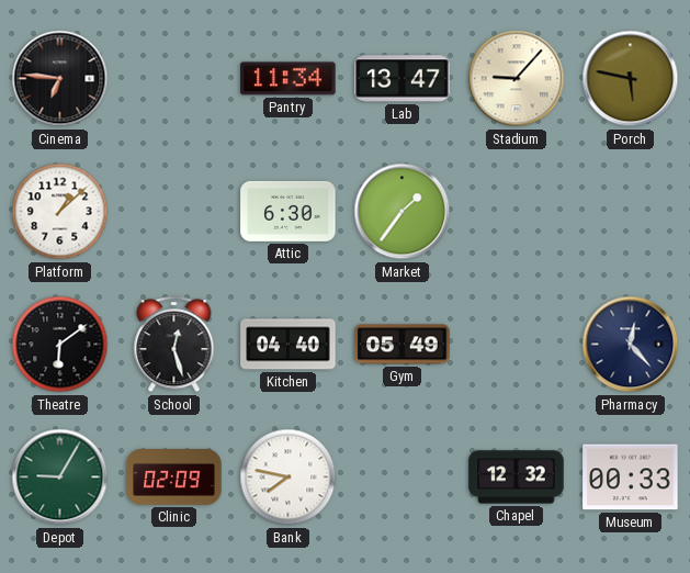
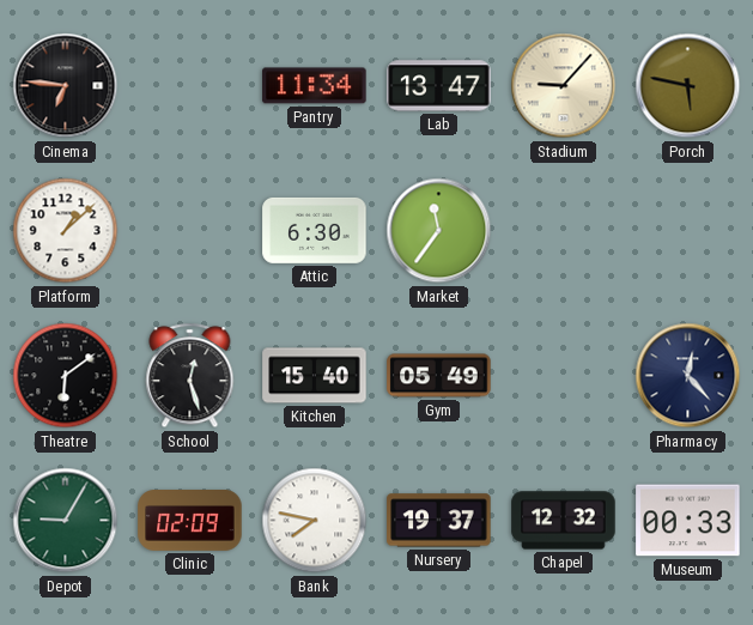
Market: 1:36 -> 11:36 (439, 231)
Kitchen: 04:40 -> 15:40 (315, 376)
Nursery: none -> 19:37 (439, 521)
